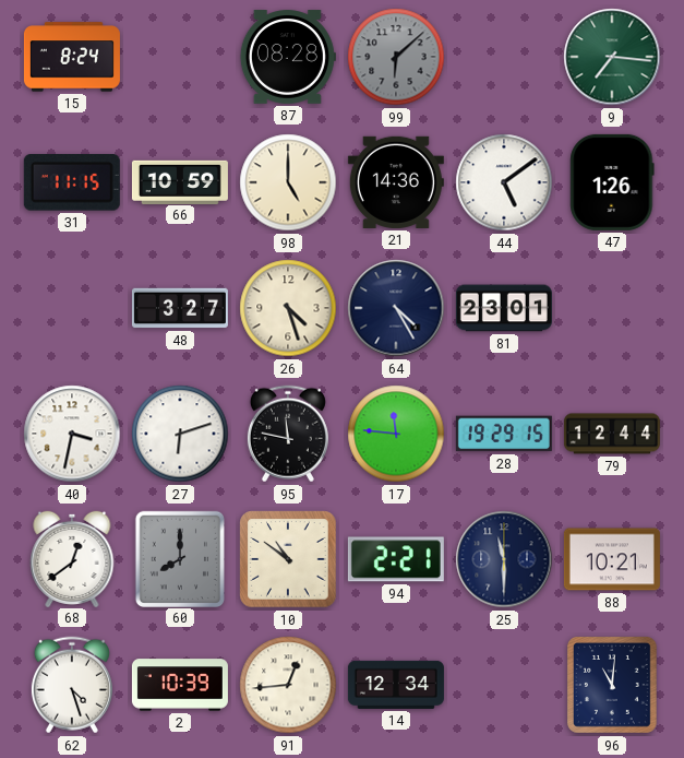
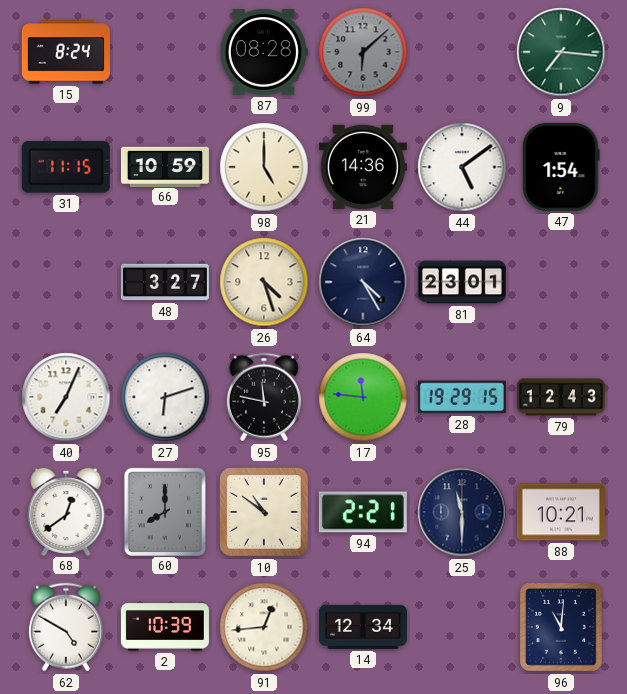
47: 1:26 -> 1:54 (561, 167)
40: 3:32 -> 7:04 (66, 397)
79: 12:44 -> 12:43 (561, 397)
62: 4:27 -> 4:50 (66, 627)
